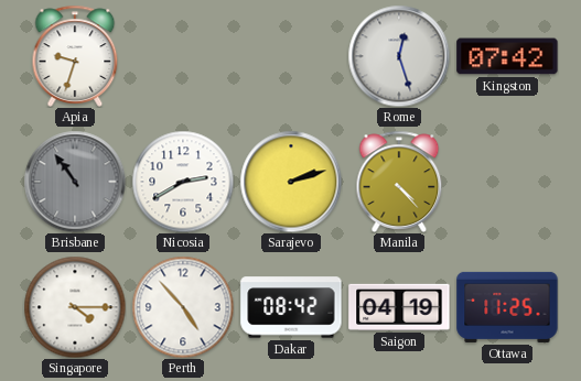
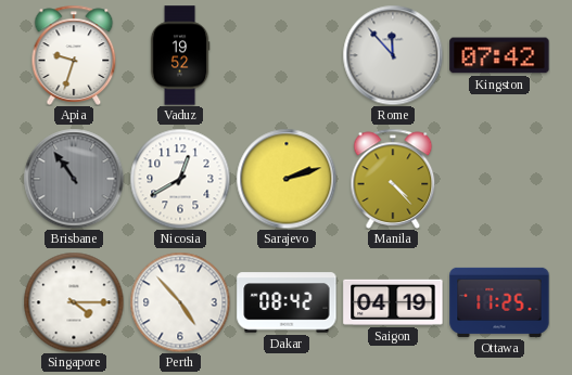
Vaduz: none -> 19:52 (180, 55)
Rome: 12:27 -> 11:53 (393, 55)
Nicosia: 2:40 -> 12:40 (180, 179)
